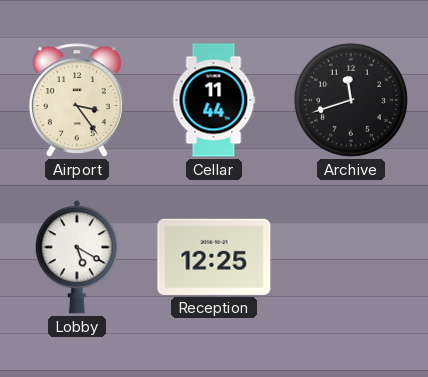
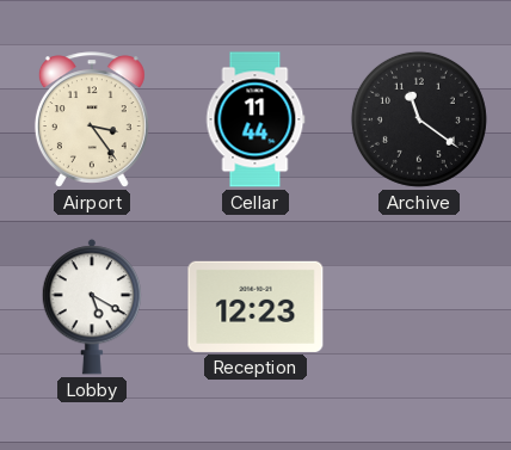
Archive: 11:42 -> 11:21 (419, 119)
Reception: 12:25 -> 12:23 (255, 307)
